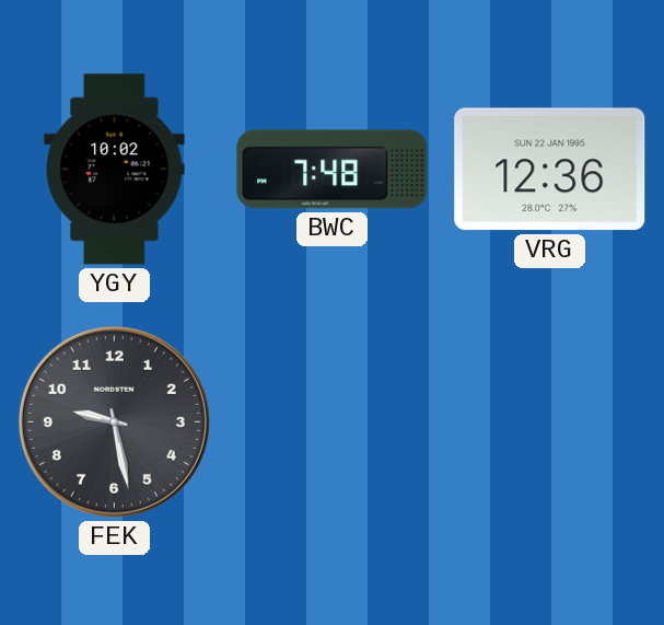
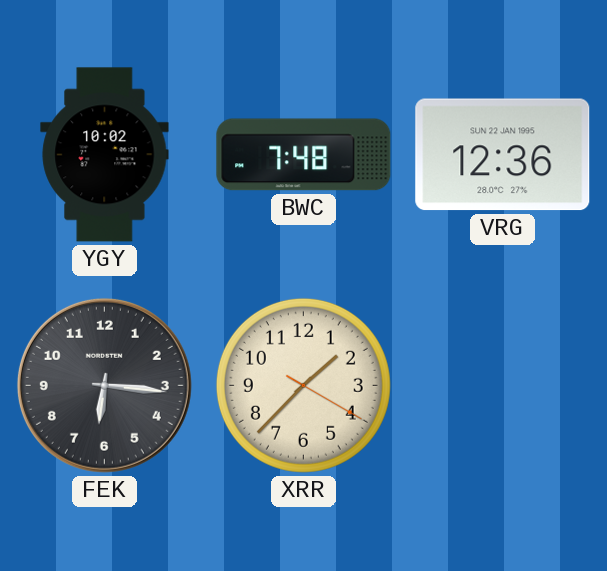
FEK: 9:28 -> 6:16 (104, 385)
XRR: none -> 1:37 (303, 385)
